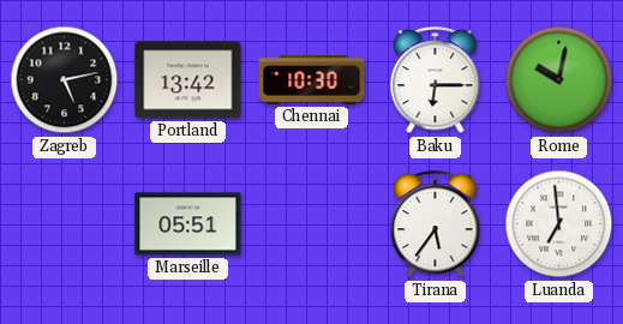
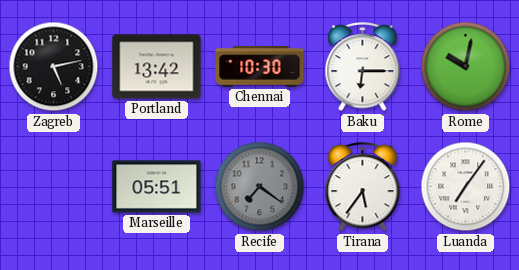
Recife: none -> 7:21 (260, 187)
Luanda: 6:59 -> 7:06 (466, 187)
